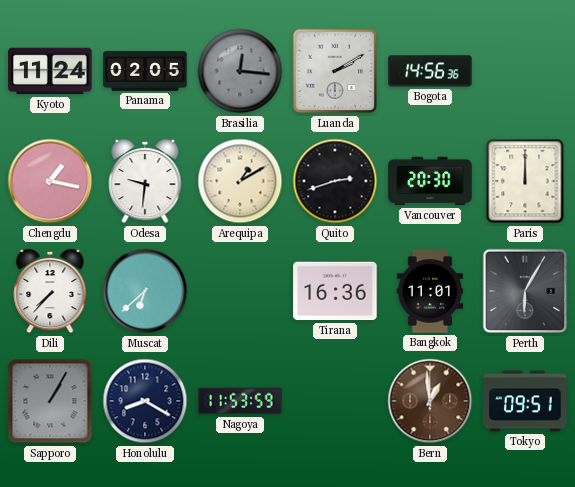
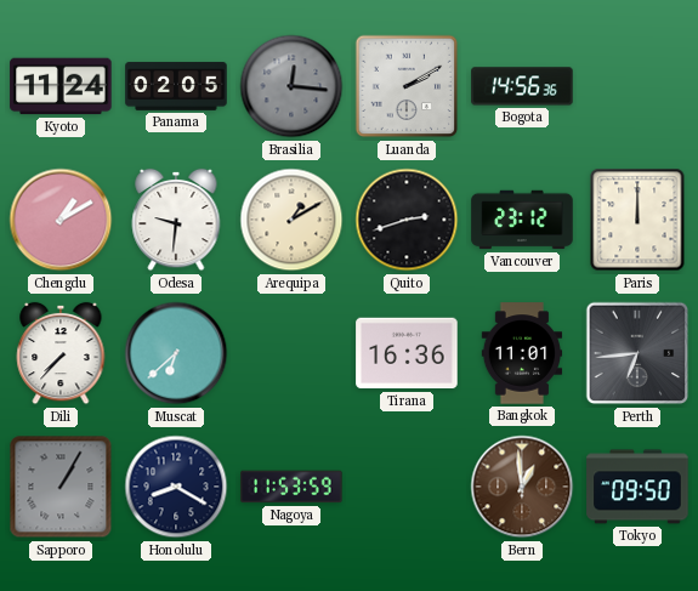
Chengdu: 1:17 -> 1:10 (61, 220)
Vancouver: 20:30 -> 23:12 (522, 220)
Perth: 6:05 -> 6:44 (637, 353)
Tokyo: 09:51 -> 09:50 (637, 487)
